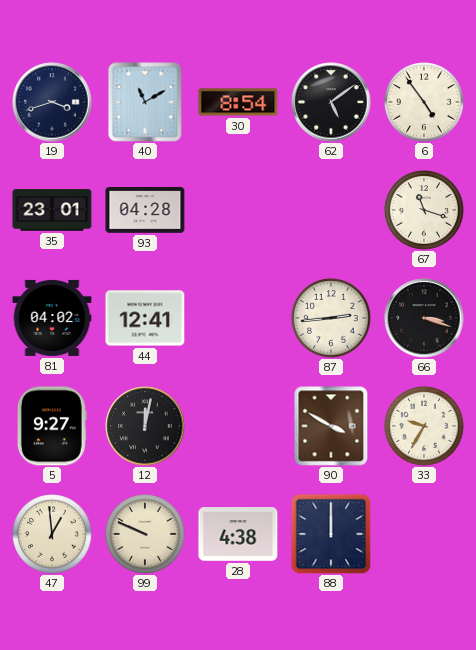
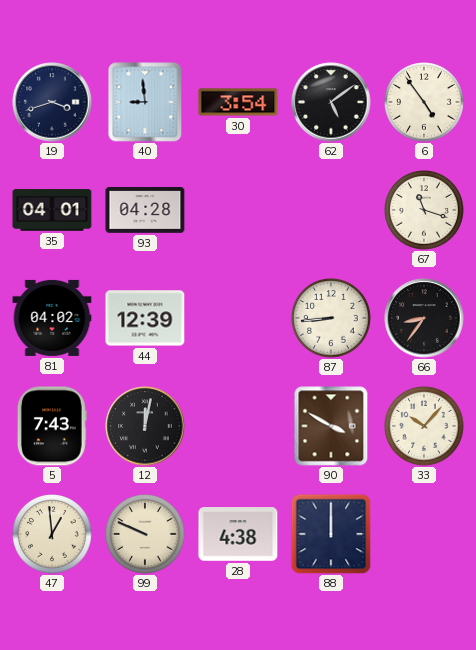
40: 11:10 -> 8:59 (145, 102)
30: 8:54 -> 3:54 (238, 102)
35: 23:01 -> 04:01 (52, 210)
44: 12:41 -> 12:39 (145, 318)
87: 2:44 -> 8:44 (331, 318)
66: 3:18 -> 8:36 (424, 318)
5: 9:27 -> 7:43 (52, 426)
33: 9:35 -> 10:07 (424, 426)
